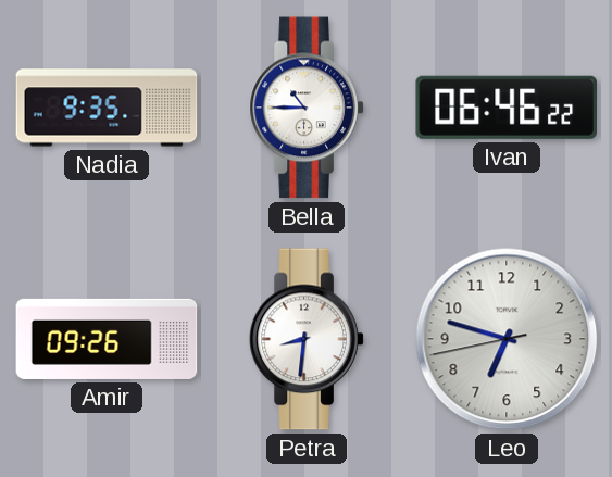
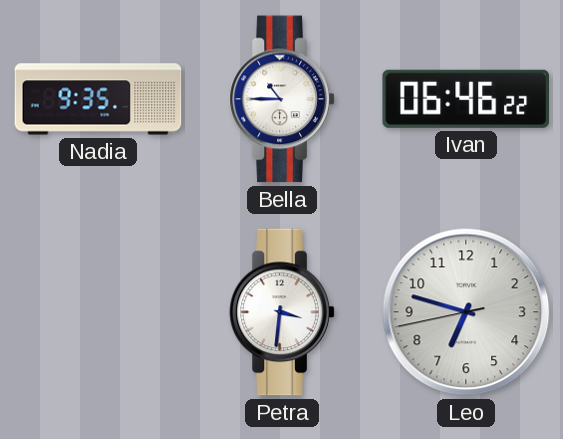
Amir: 09:26 -> none (107, 339)
Petra: 8:31 -> 3:31 (282, 312)
